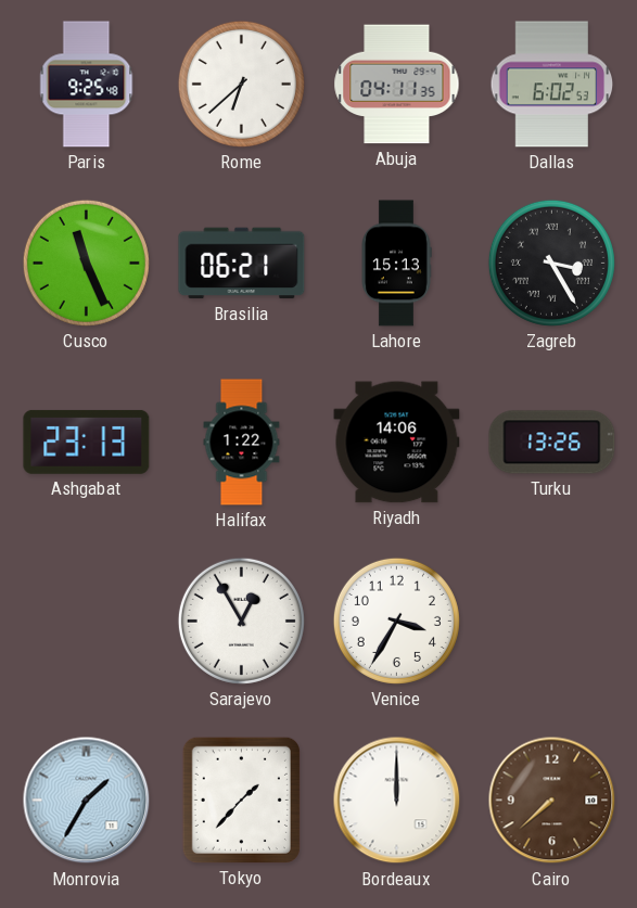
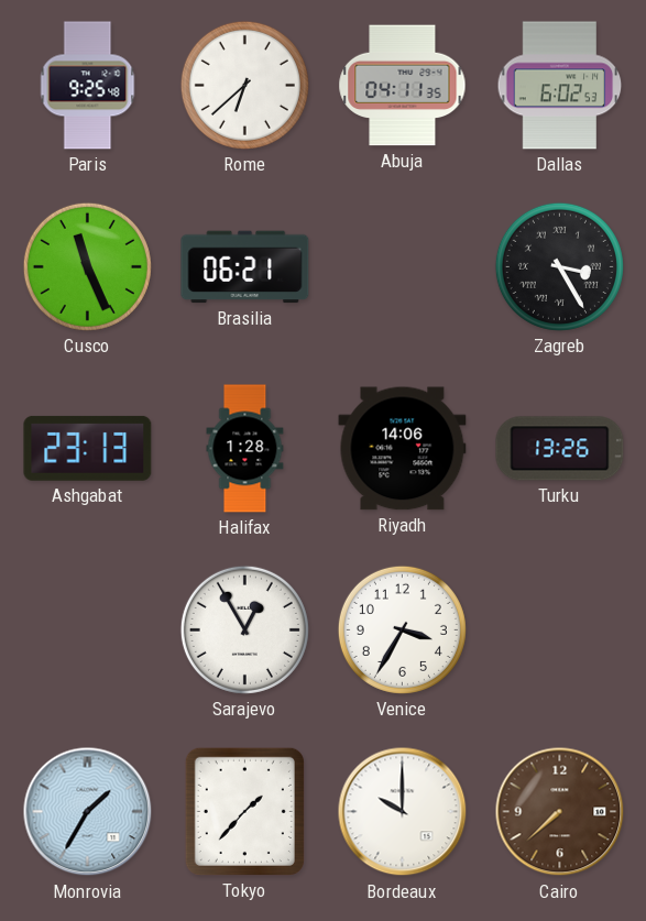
Lahore: 15:13 -> none (397, 264)
Halifax: 1:22 -> 1:28 (245, 449)
Bordeaux: 12:00 -> 10:00 (403, 812)
